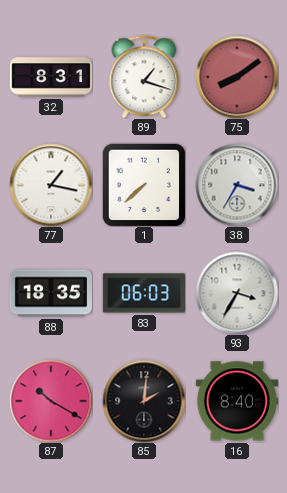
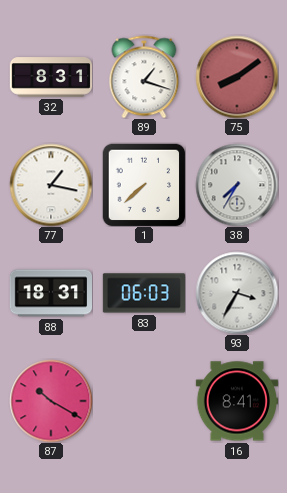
38: 3:35 -> 7:35 (237, 185)
88: 18:35 -> 18:31 (51, 293)
85: 2:01 -> none (144, 401)
16: 8:40 -> 8:41 (236, 401)
